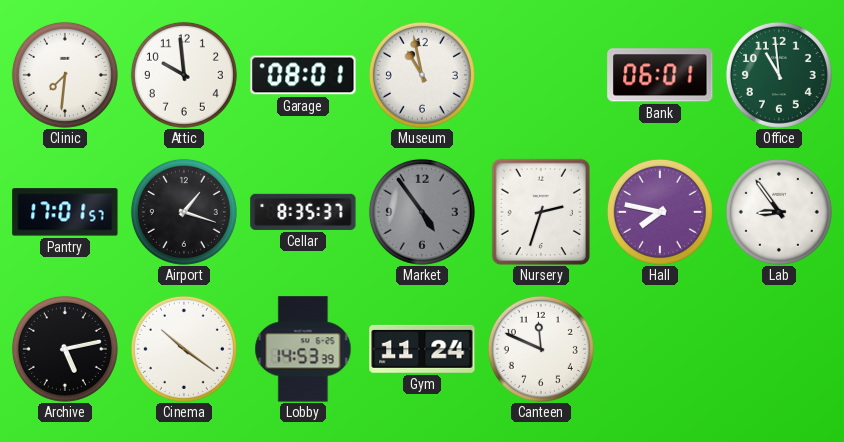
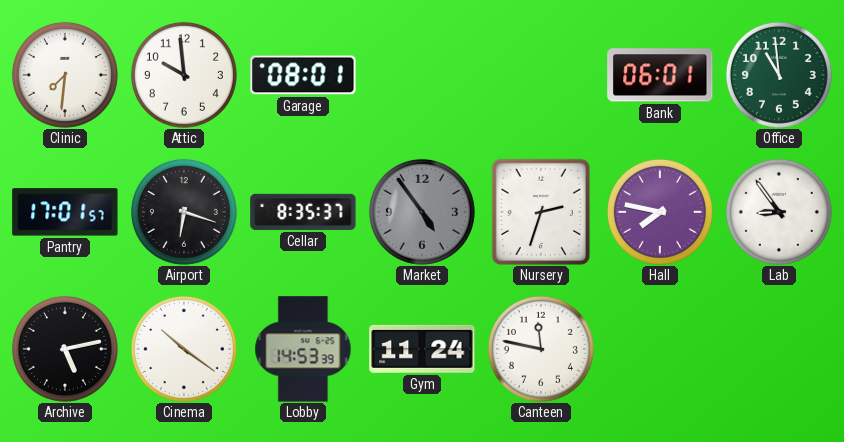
Museum: 10:58 -> none (422, 75)
Airport: 1:18 -> 6:18 (184, 212)
Canteen: 11:49 -> 11:47 (541, 349)
